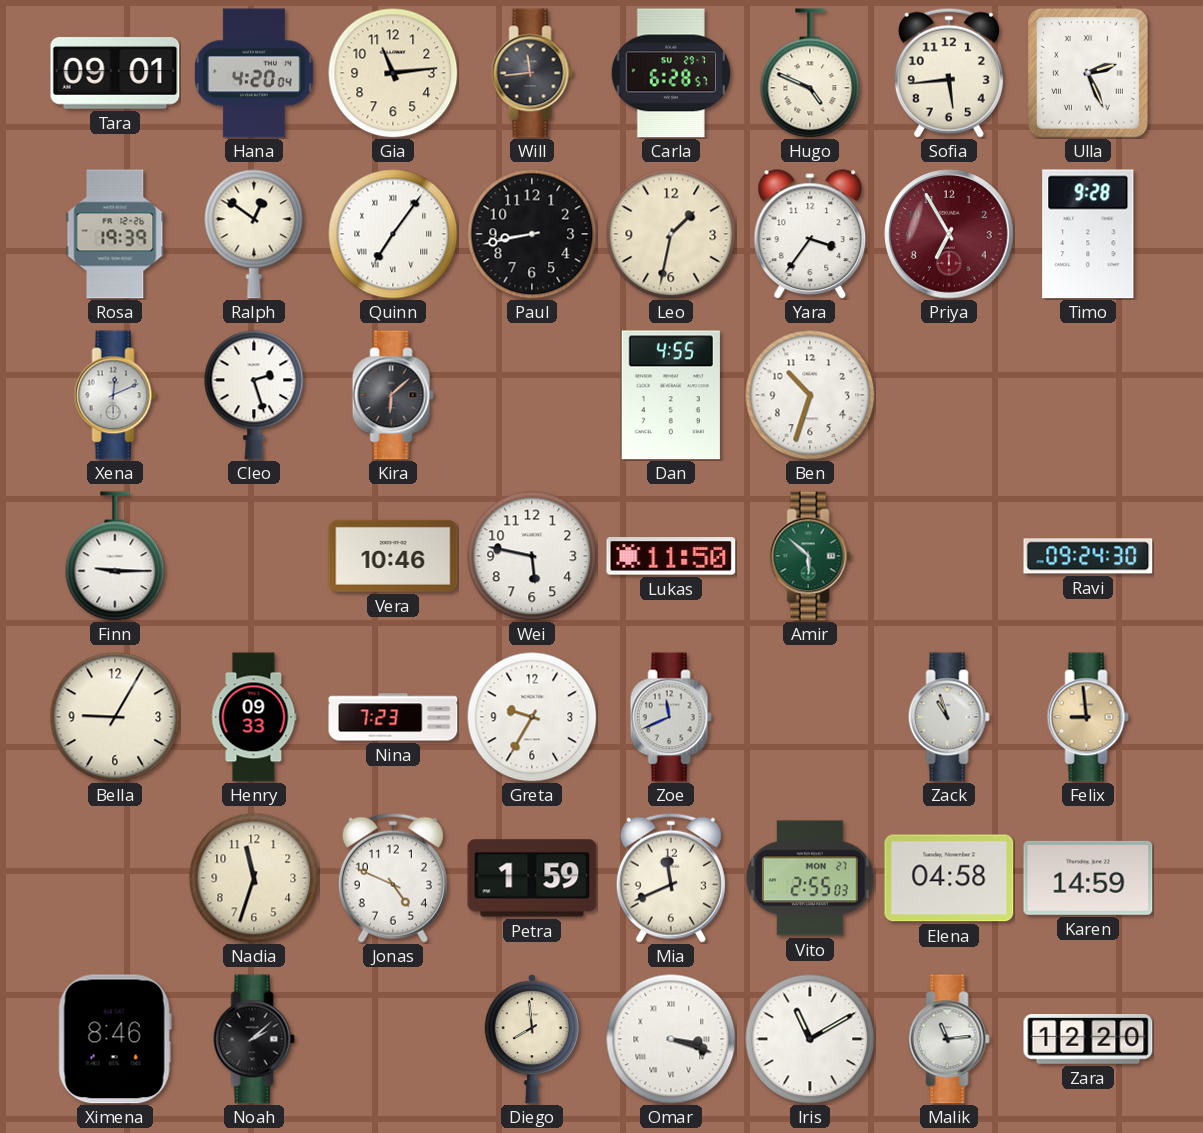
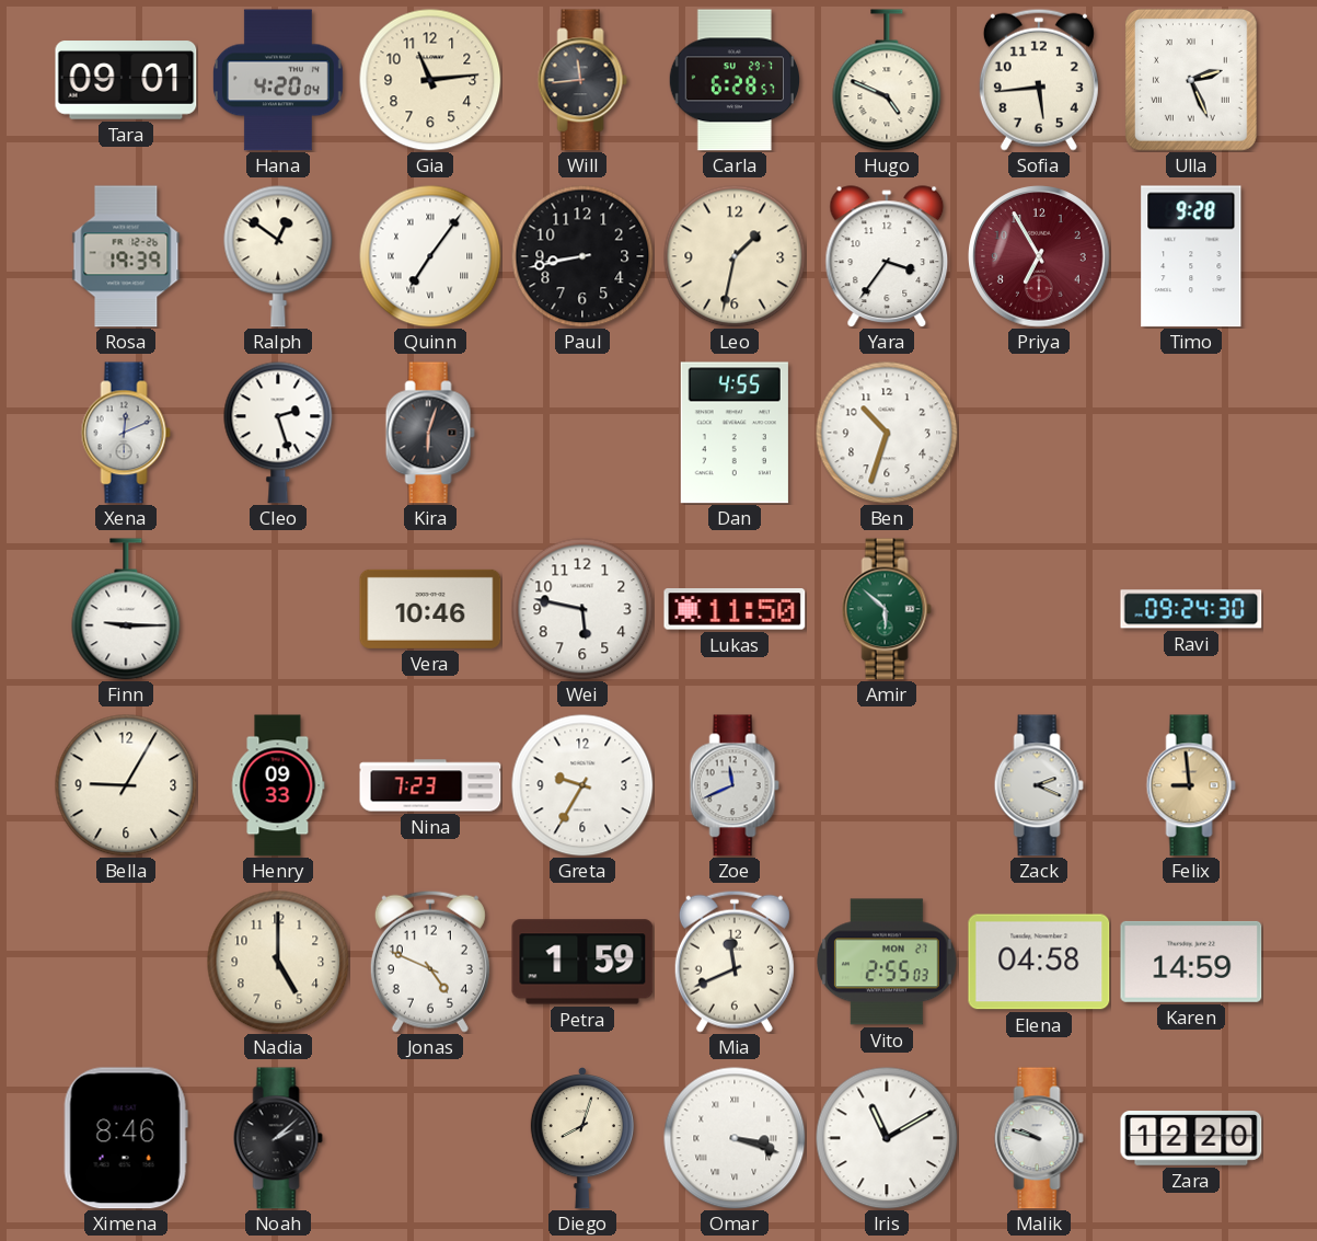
Kira: 6:08 -> 6:03 (430, 433)
Zack: 10:57 -> 2:19 (1039, 785)
Nadia: 11:33 -> 5:00 (278, 962)
Diego: 7:59 -> 8:03 (582, 1138)
Malik: 11:14 -> 9:48 (1039, 1138)
